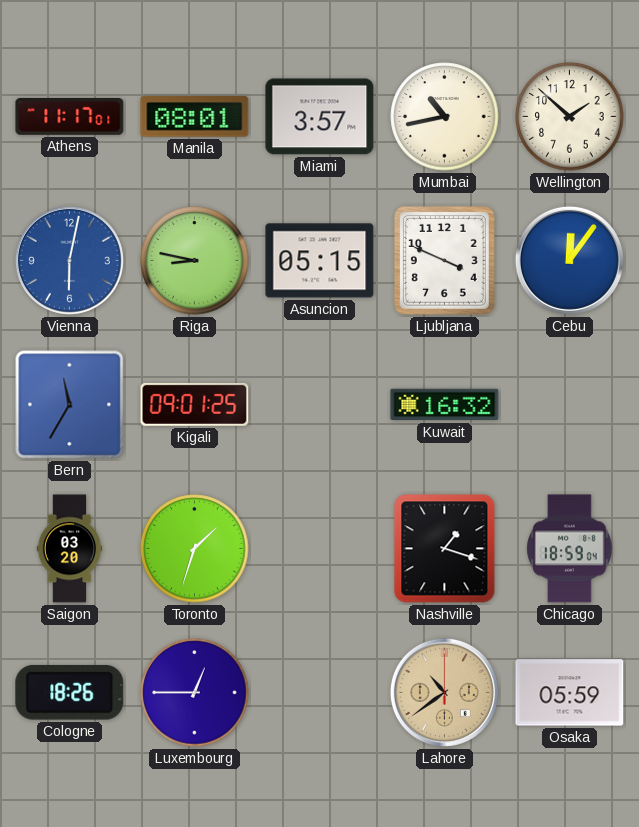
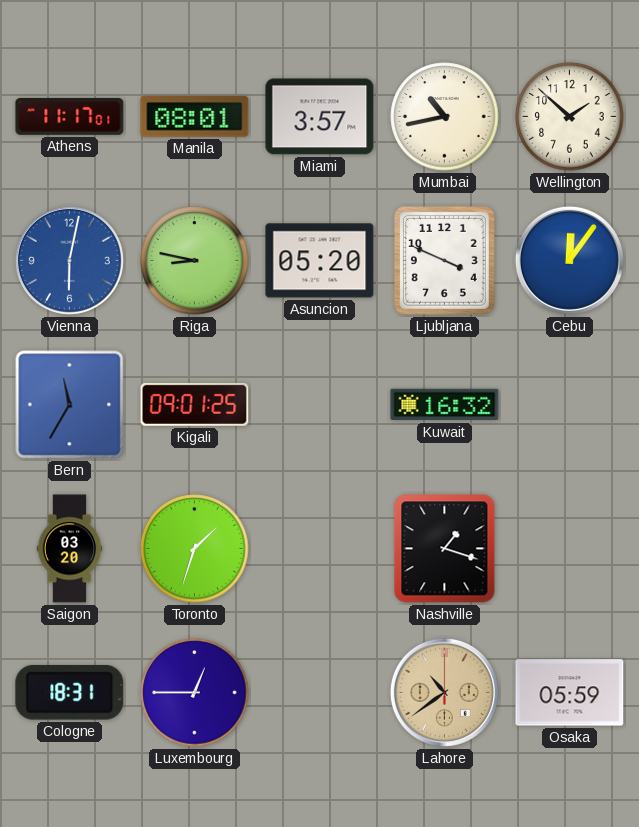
Asuncion: 05:15 -> 05:20 (320, 261)
Chicago: 18:59 -> none (570, 549)
Cologne: 18:26 -> 18:31 (70, 693)
